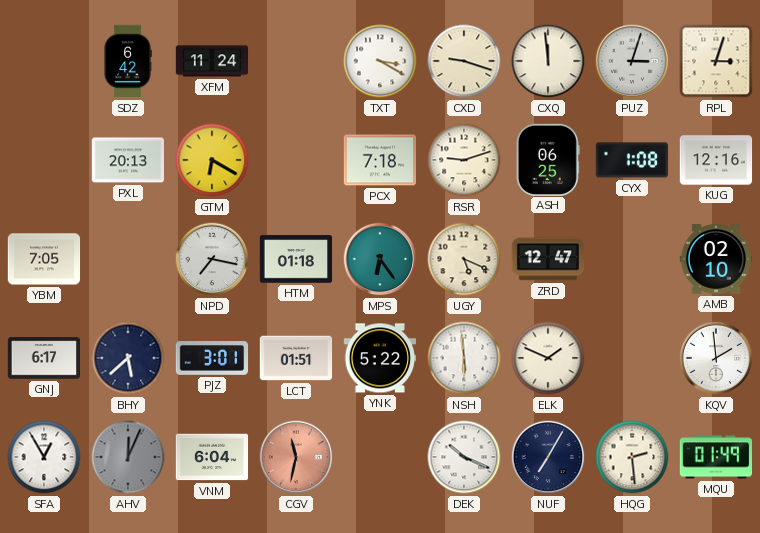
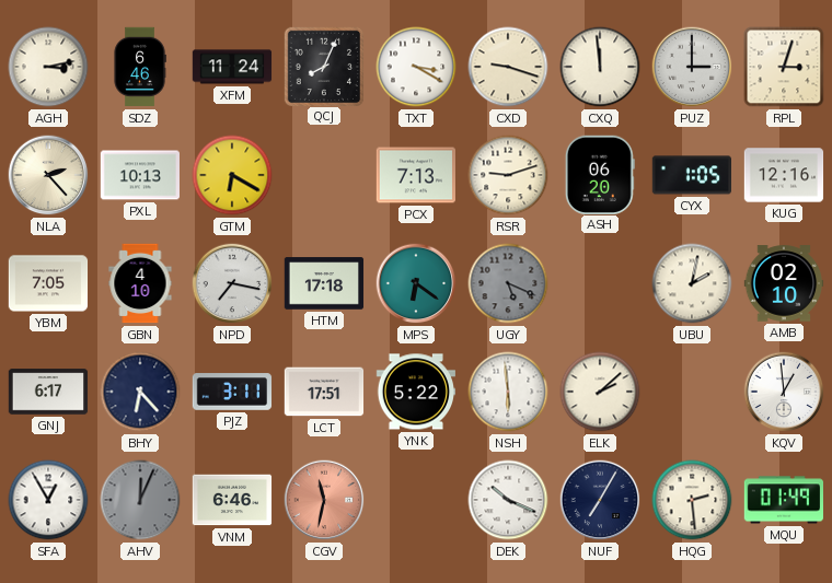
AGH: none -> 3:13 (48, 67)
SDZ: 6:42 -> 6:46 (140, 67)
QCJ: none -> 8:04 (323, 66)
PUZ: 3:03 -> 3:00 (692, 67)
NLA: none -> 2:23 (48, 175)
PXL: 20:13 -> 10:13 (139, 175)
PCX: 7:18 -> 7:13 (415, 175)
ASH: 06:25 -> 06:20 (600, 174)
CYX: 1:08 -> 1:05 (691, 175)
GBN: none -> 4:10 (140, 283)
HTM: 01:18 -> 17:18 (324, 283)
MPS: 6:24 -> 6:21 (416, 283)
UGY dial: cream -> grey (508, 283)
ZRD: 12:47 -> none (547, 259)
UBU: none -> 2:02 (692, 283)
BHY: 5:38 -> 6:23 (140, 392)
PJZ: 3:01 -> 3:11 (232, 392)
LCT: 01:51 -> 17:51 (324, 392)
ELK: 1:49 -> 2:08 (600, 392)
KQV: 1:59 -> 12:59 (784, 392)
VNM: 6:04 -> 6:46 (232, 500)
